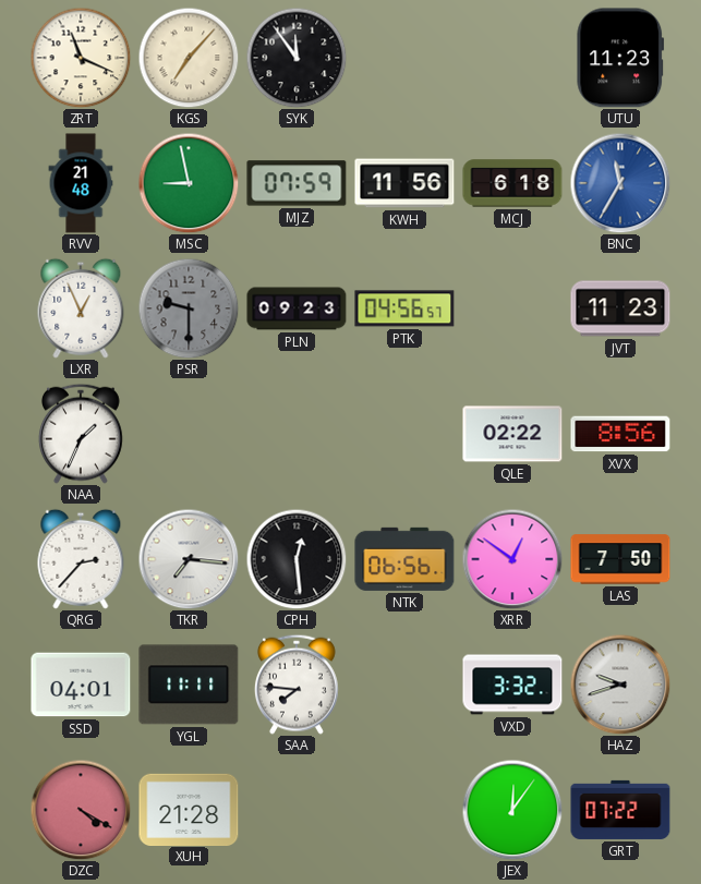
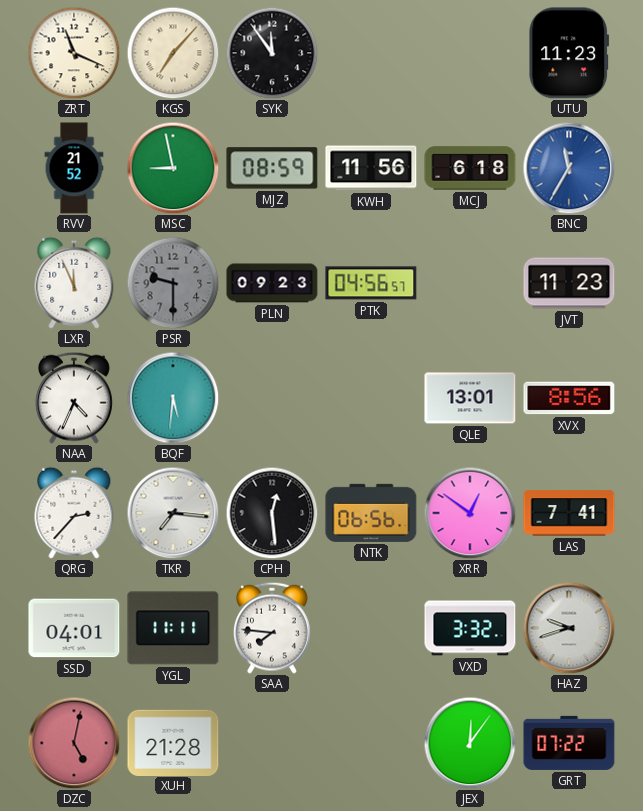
RVV: 21:48 -> 21:52 (74, 168)
MJZ: 07:59 -> 08:59 (272, 168)
LXR: 12:56 -> 11:56 (74, 283)
NAA: 1:34 -> 4:34 (74, 398)
BQF: none -> 5:31 (173, 398)
QLE: 02:22 -> 13:01 (470, 398)
LAS: 7:50 -> 7:41 (569, 513)
DZC: 4:20 -> 5:02 (74, 743)
